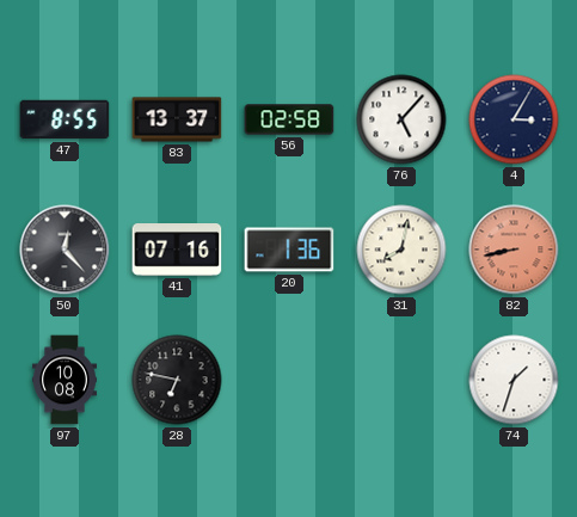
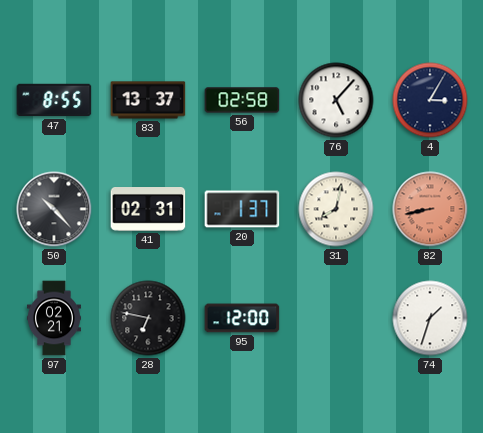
50: 12:23 -> 10:23 (54, 209)
41: 07:16 -> 02:31 (148, 210)
20: 1:36 -> 1:37 (242, 209)
97: 10:08 -> 02:21 (54, 318)
95: none -> 12:00 (242, 318)
